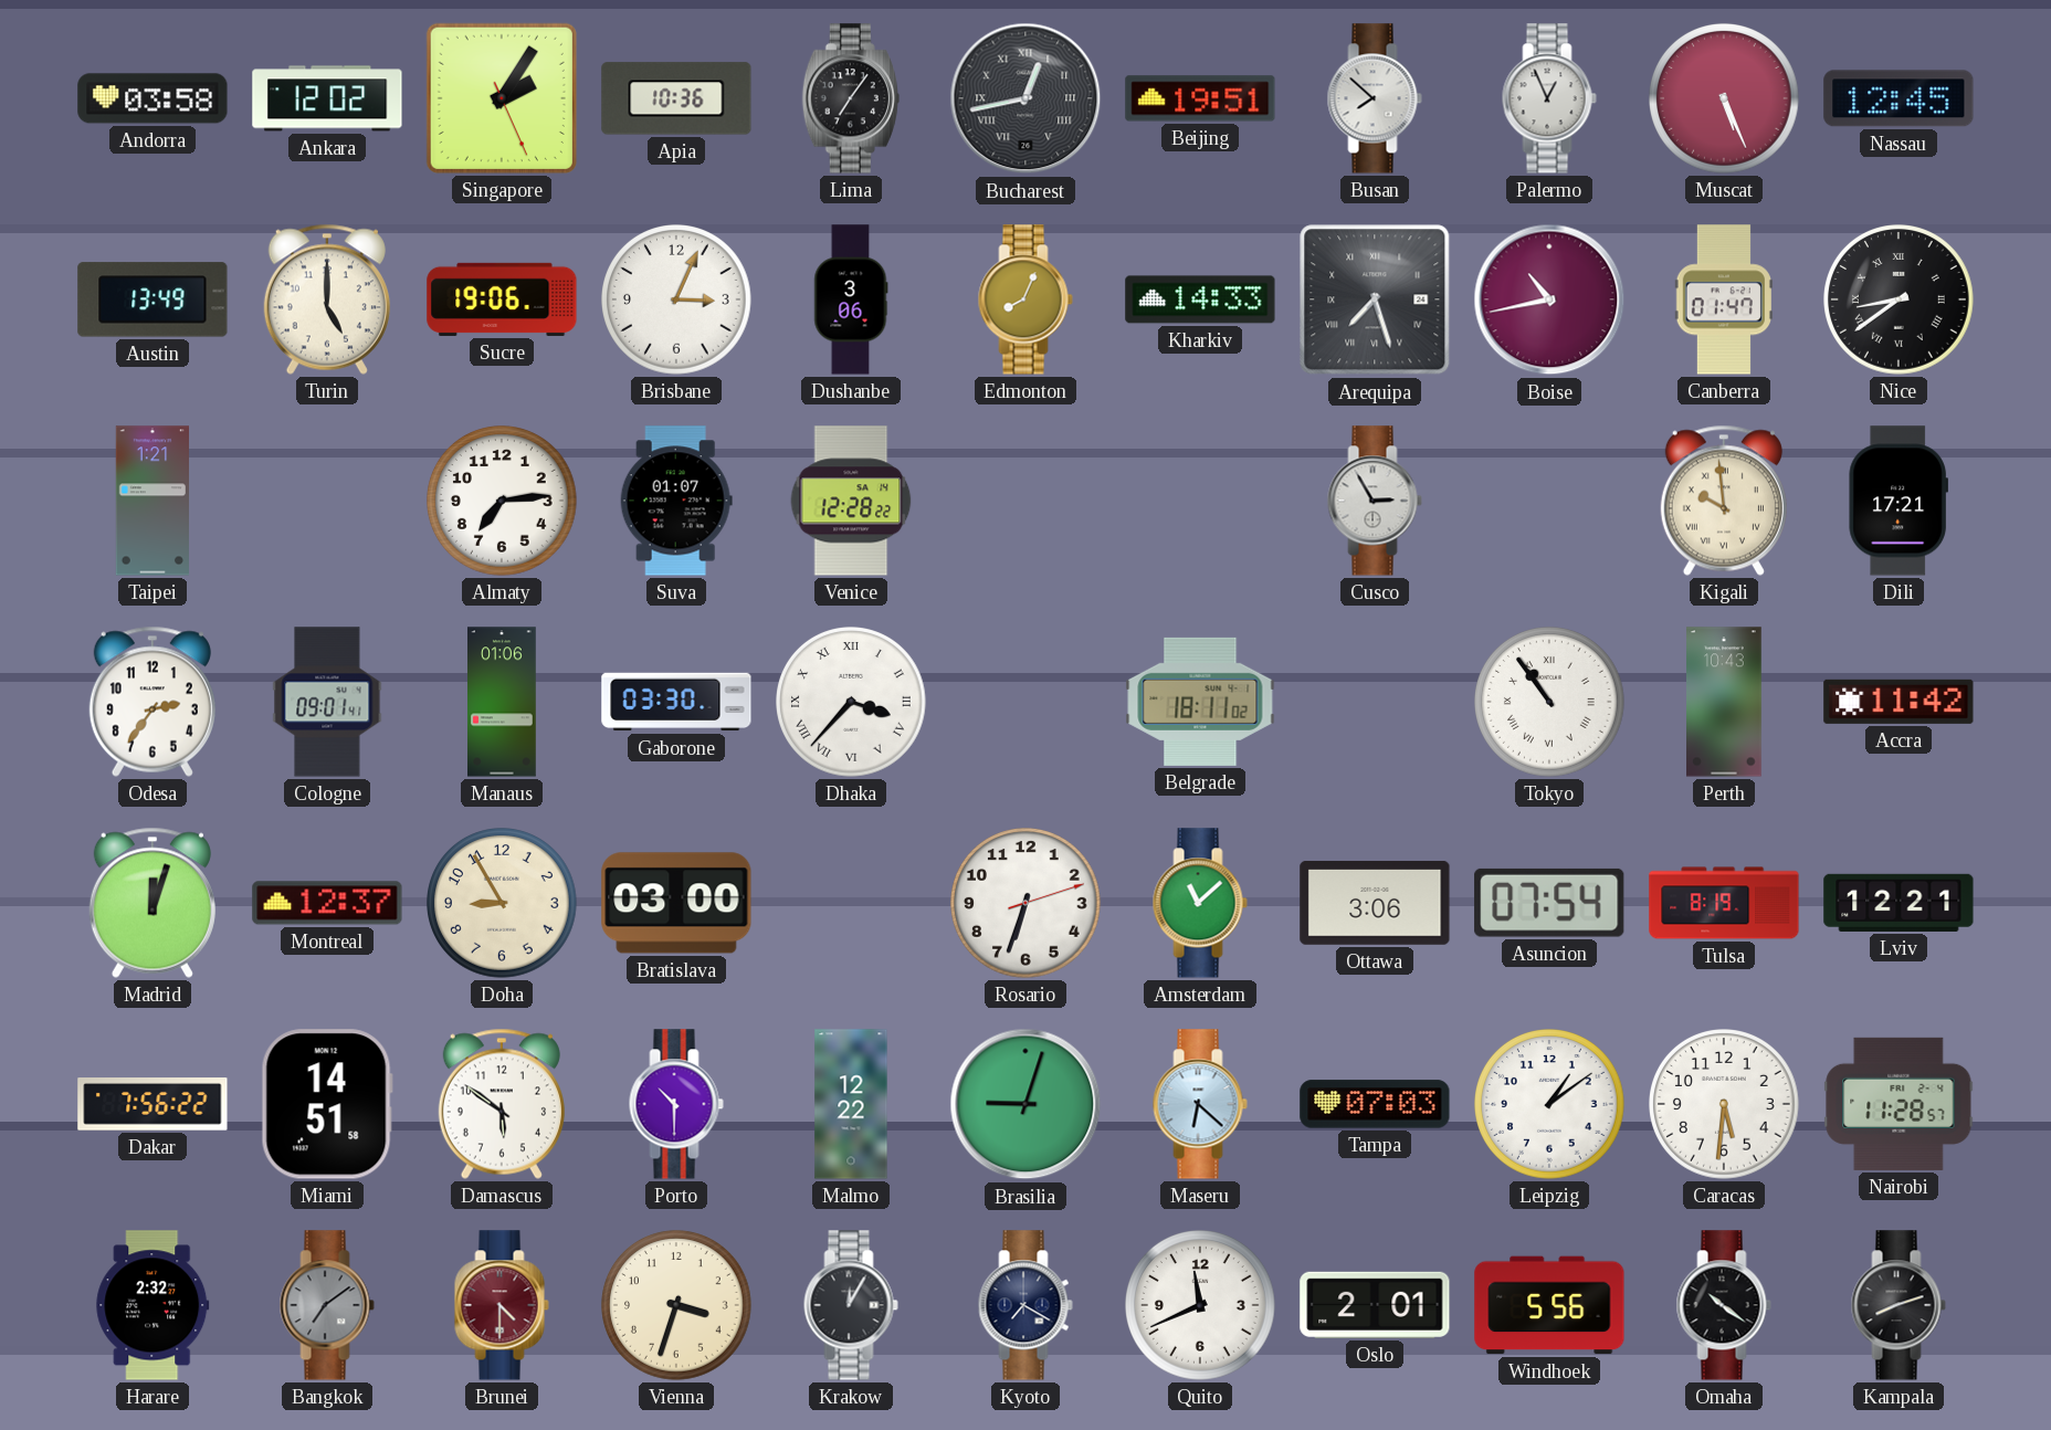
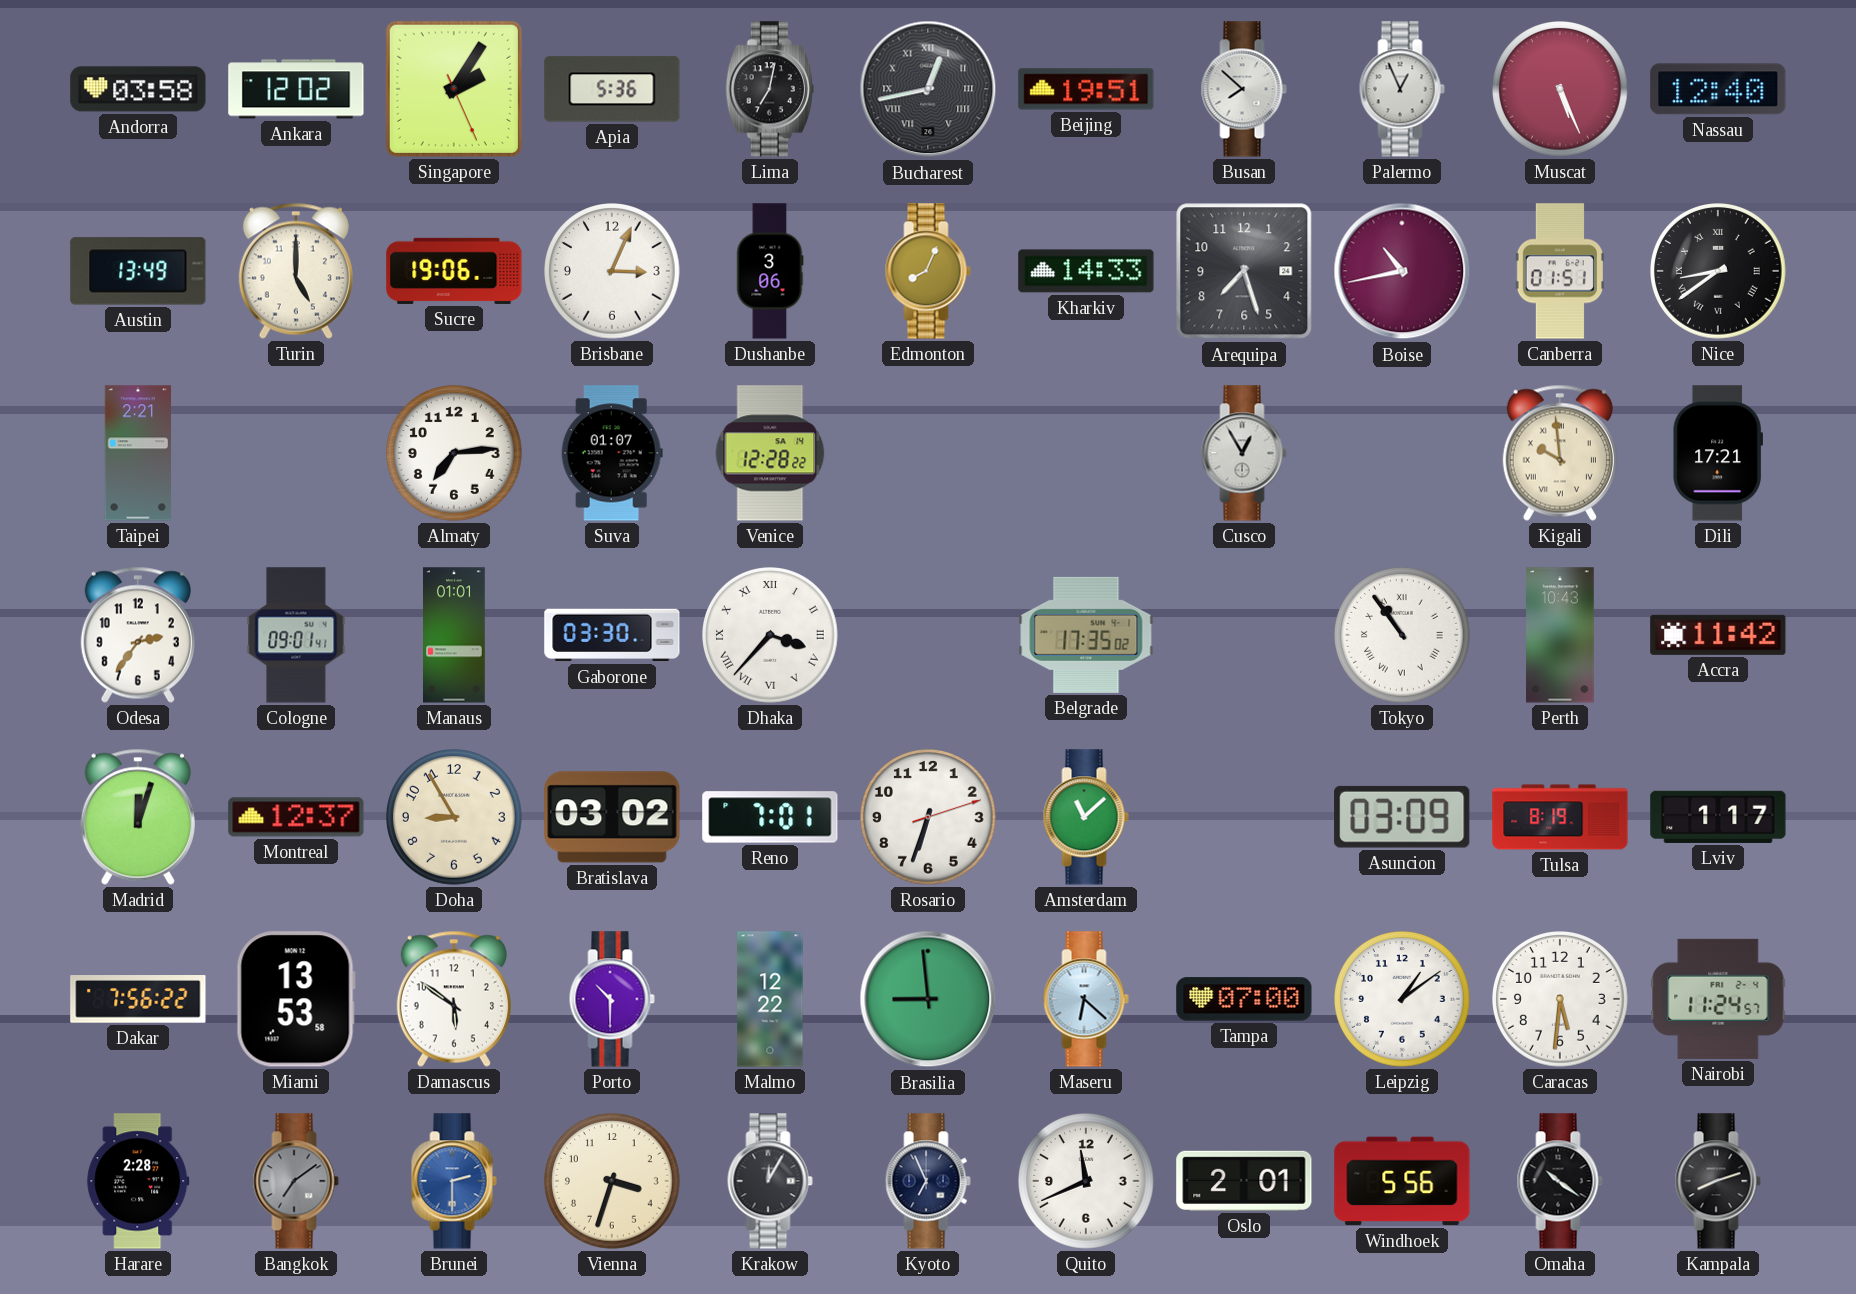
Apia: 10:36 -> 5:36 (612, 89)
Lima: 7:06 -> 7:02 (770, 89)
Nassau: 12:45 -> 12:40 (1718, 89)
Arequipa numerals: Roman -> Arabic (1244, 271)
Canberra: 01:47 -> 01:51 (1560, 271)
Taipei: 1:21 -> 2:21 (137, 453)
Cusco: 2:55 -> 12:55 (1244, 453)
Manaus: 01:06 -> 01:01 (455, 635)
Belgrade: 18:11 -> 17:35 (1086, 635)
Bratislava: 03:00 -> 03:02 (612, 817)
Reno: none -> 7:01 (770, 817)
Ottawa: 3:06 -> none (1375, 903)
Asuncion: 07:54 -> 03:09 (1402, 817)
Lviv: 12:21 -> 1:17 (1718, 817)
Miami: 14:51 -> 13:53 (296, 999)
Brasilia: 9:03 -> 8:59 (928, 999)
Tampa: 07:03 -> 07:00 (1244, 999)
Nairobi: 11:28 -> 11:24 (1718, 999)
Harare: 2:32 -> 2:28 (138, 1181)
Brunei: 4:30 -> 2:30 (454, 1181)
Brunei dial: burgundy -> blue (454, 1181)
Kyoto: 7:20 -> 6:56 (928, 1181)
